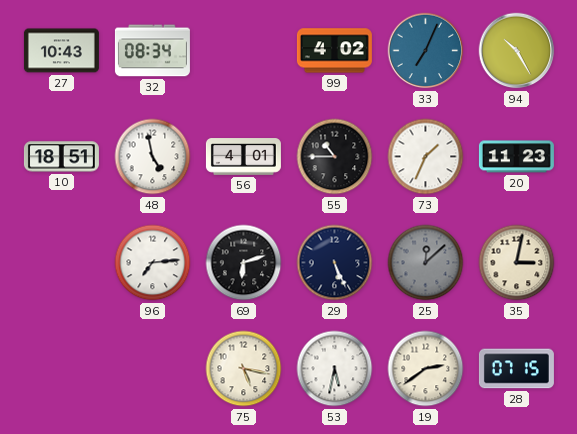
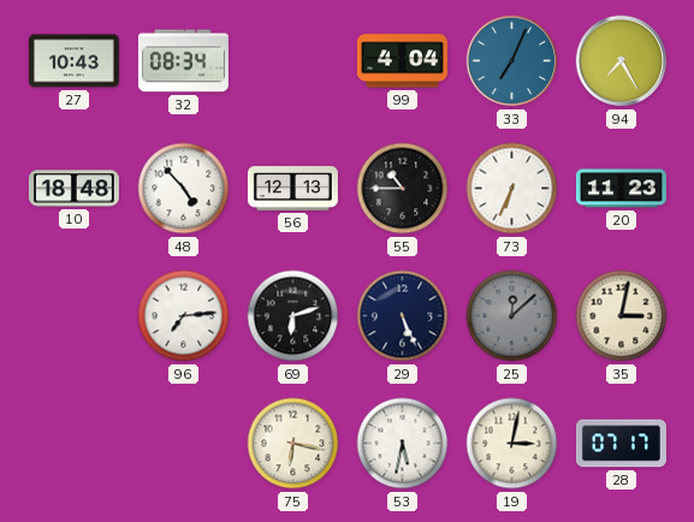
99: 4:02 -> 4:04 (402, 61)
94: 10:25 -> 7:25 (622, 61)
10: 18:51 -> 18:48 (73, 189)
48: 4:58 -> 4:53 (184, 189)
56: 4:01 -> 12:13 (292, 189)
73: 1:34 -> 6:34 (512, 189)
75: 5:17 -> 6:17 (293, 444)
19: 2:39 -> 3:02 (512, 444)
28: 07:15 -> 07:17 (621, 444)
